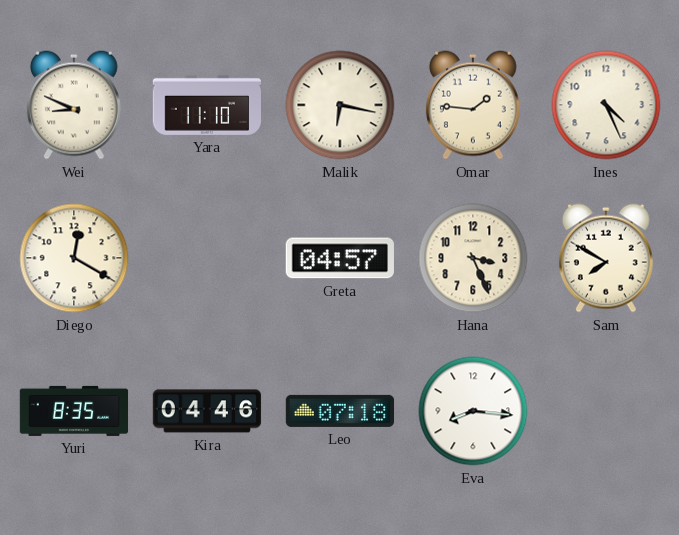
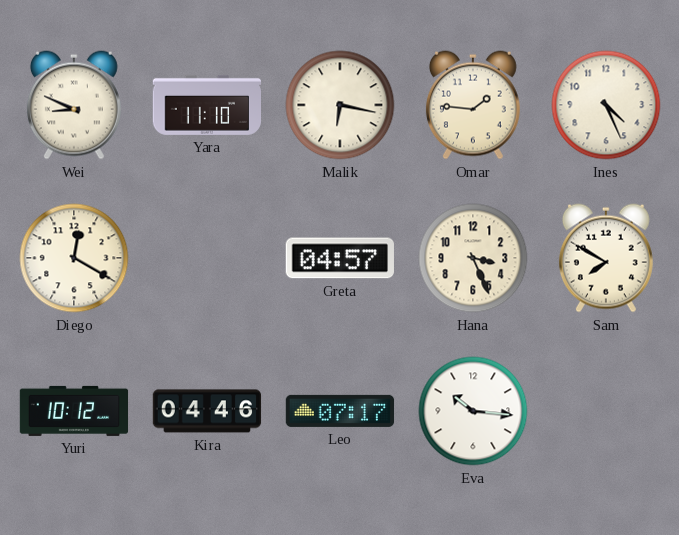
Yuri: 8:35 -> 10:12 (74, 411)
Leo: 07:18 -> 07:17 (340, 411)
Eva: 8:16 -> 10:16 (473, 411)
